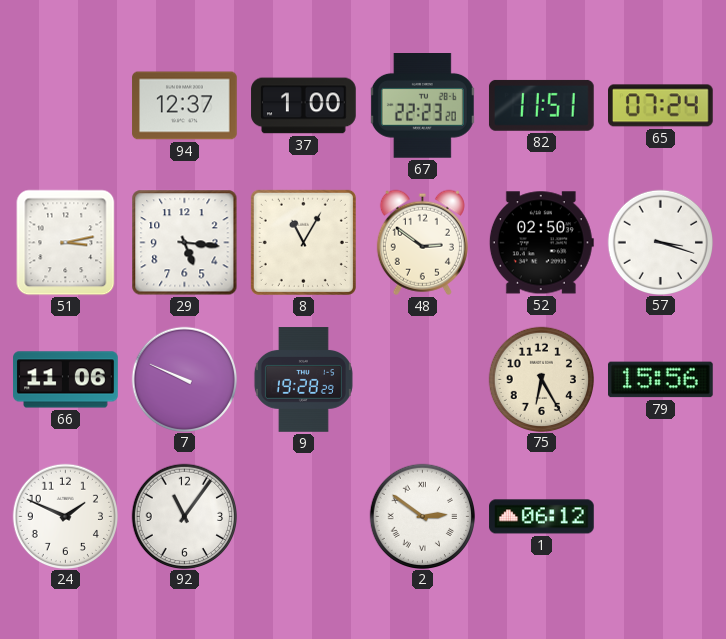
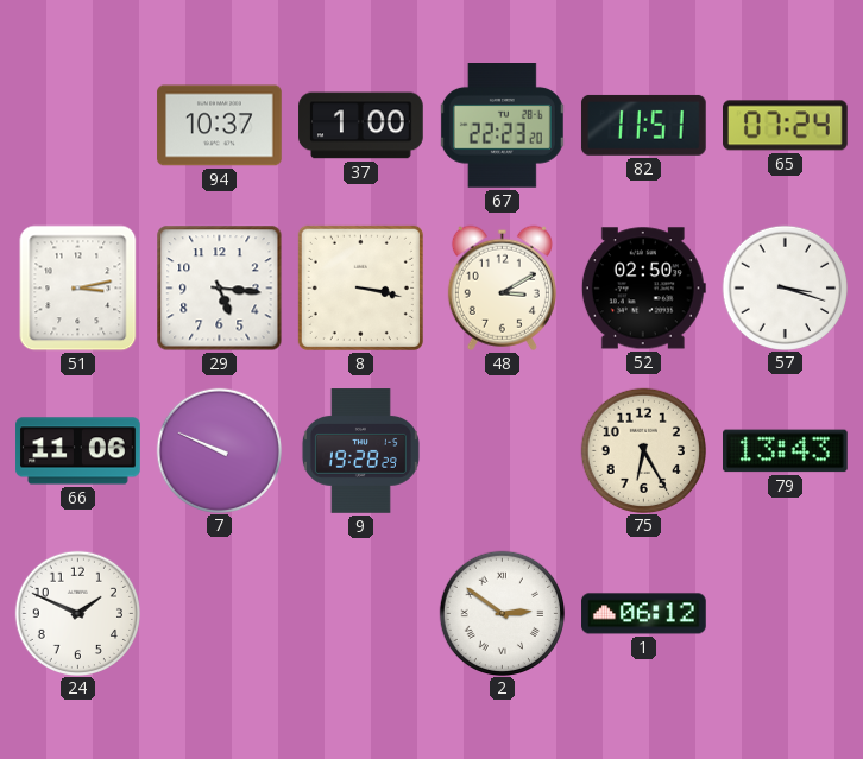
94: 12:37 -> 10:37 (220, 126)
8: 11:05 -> 3:17 (360, 287)
48: 2:51 -> 3:10 (502, 287)
79: 15:56 -> 13:43 (786, 451)
92: 11:06 -> none (184, 516)
